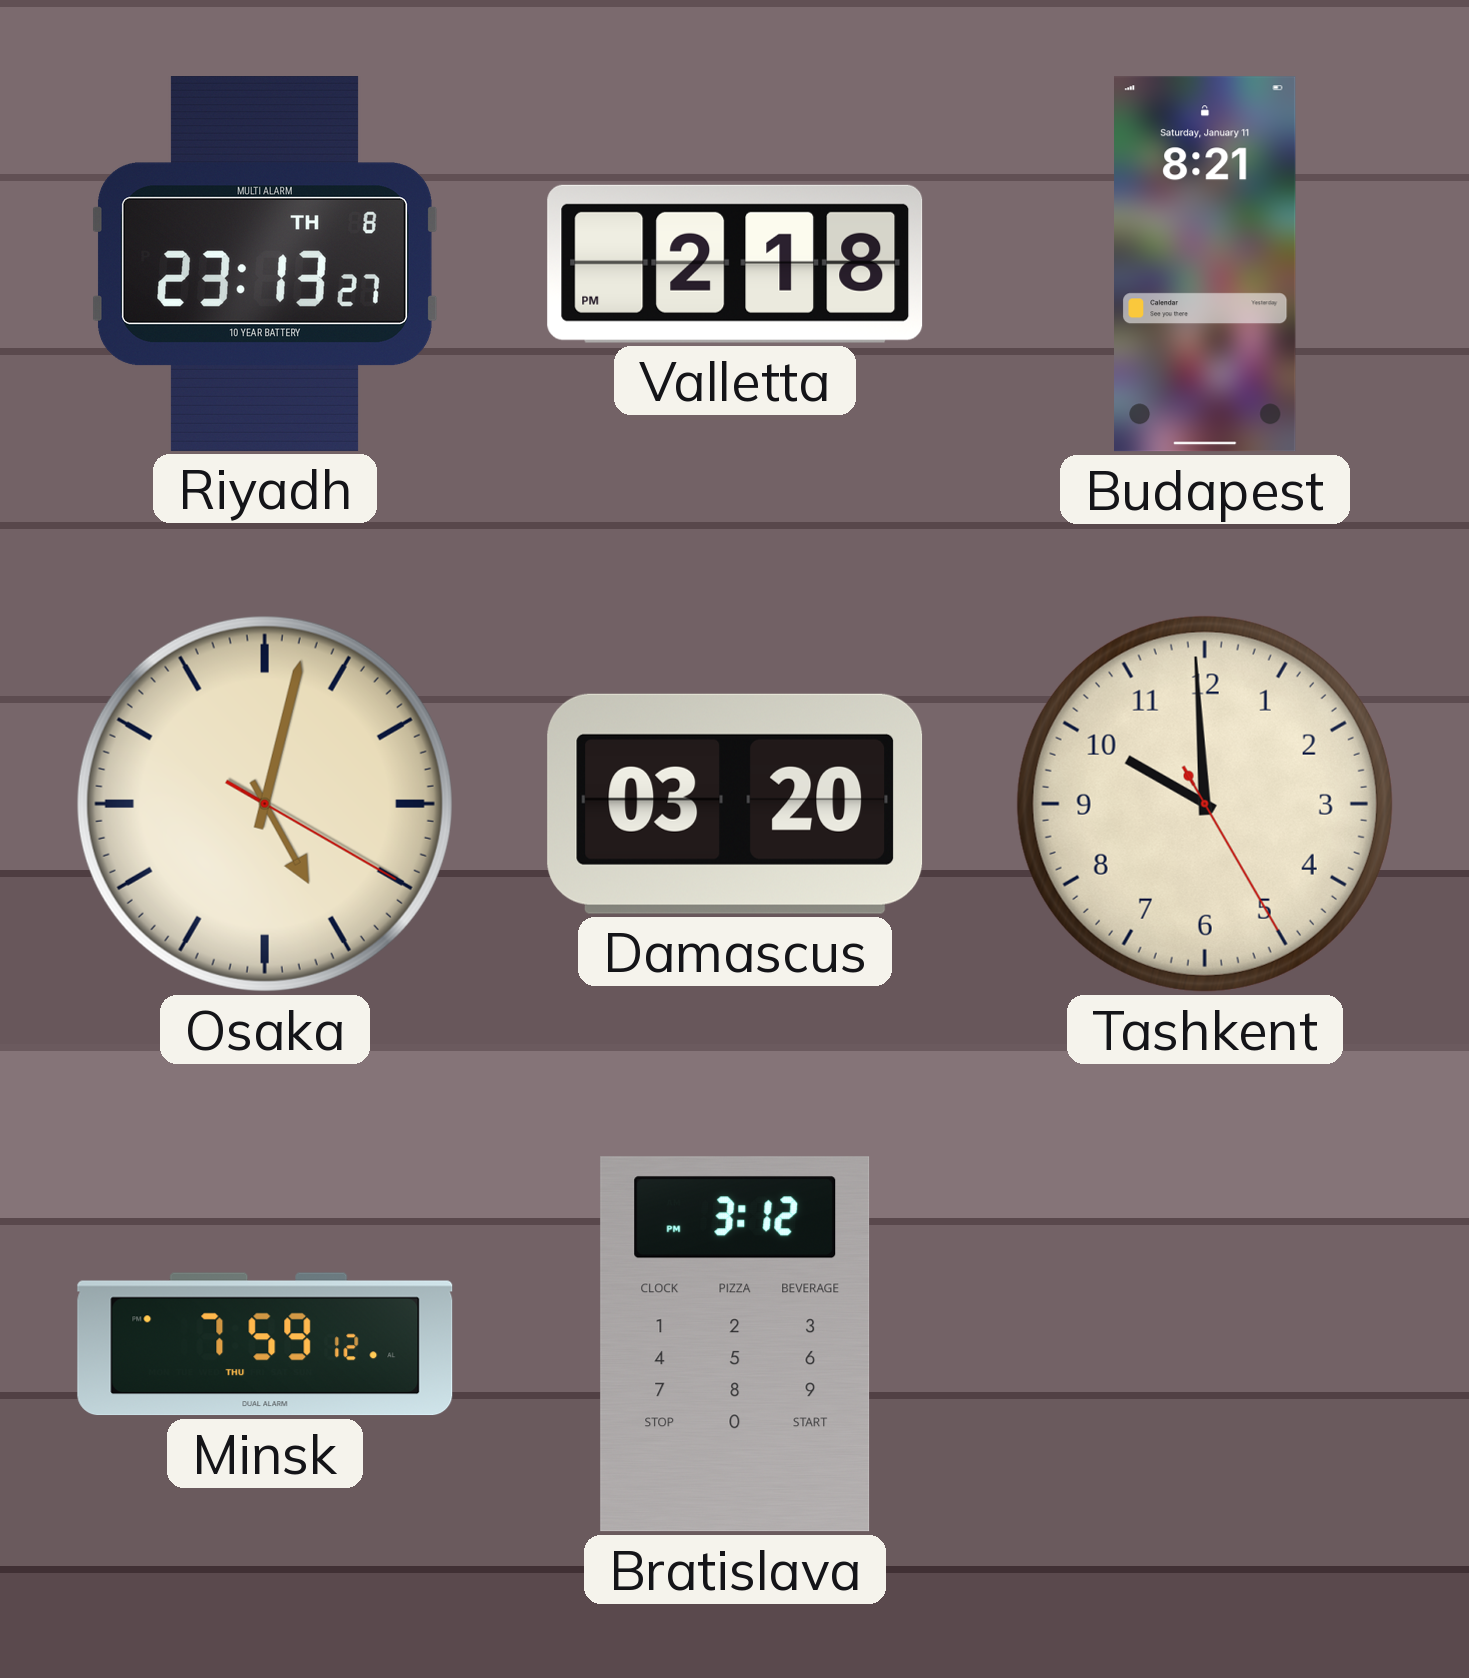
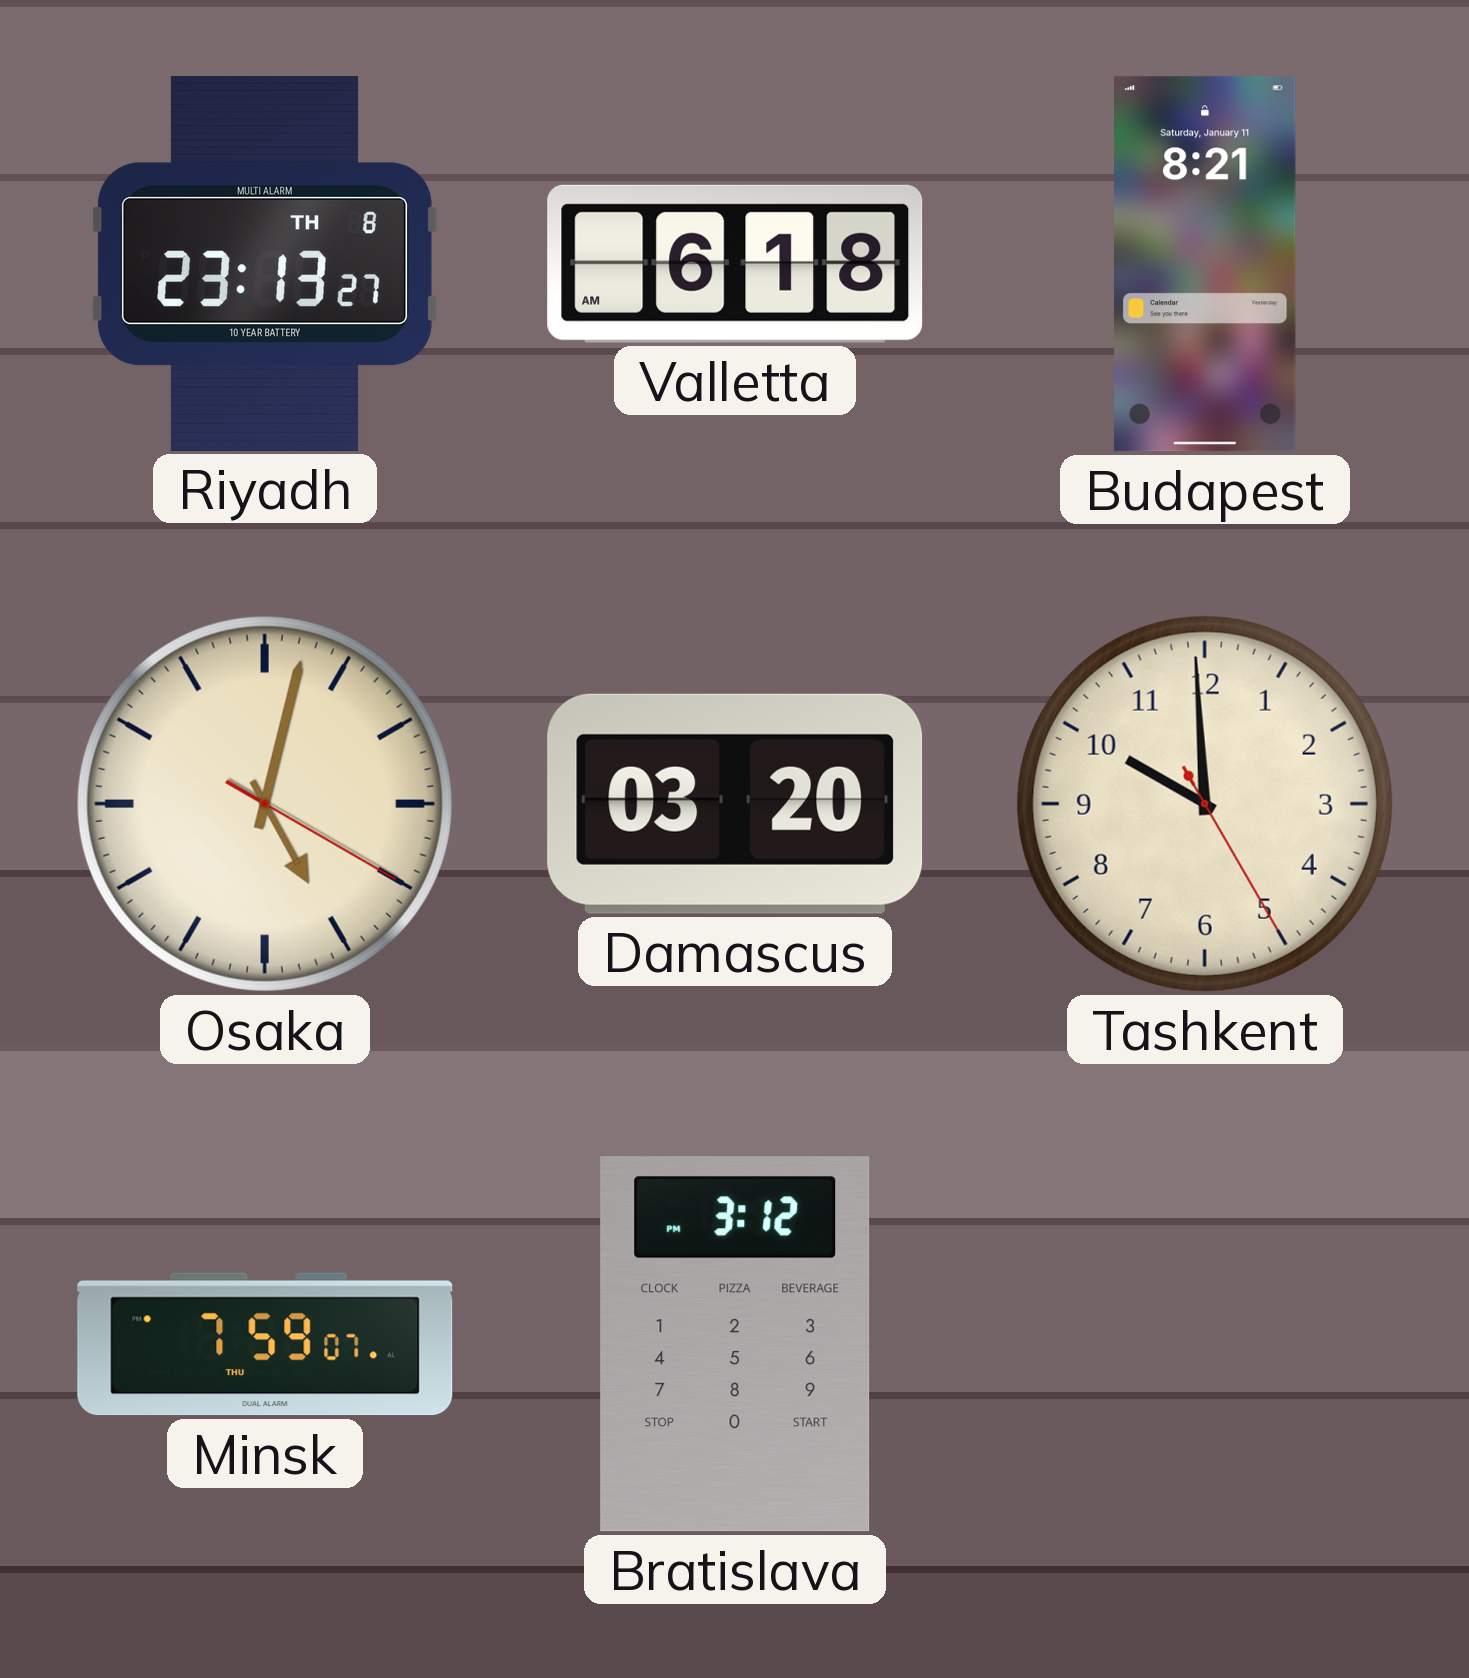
Valletta: 2:18 -> 6:18 (735, 264)
Minsk: 7:59:12 -> 7:59:07 (265, 1344)
